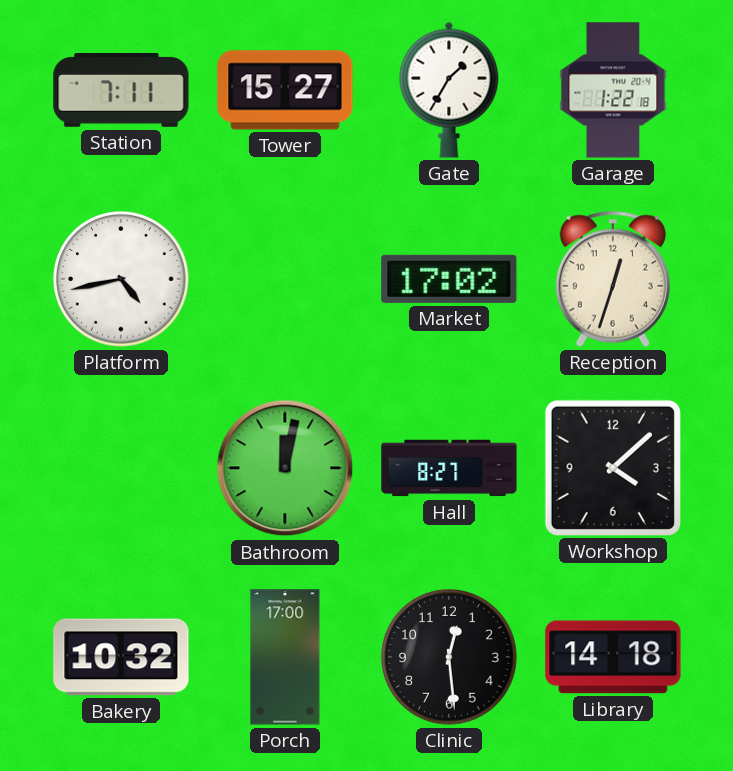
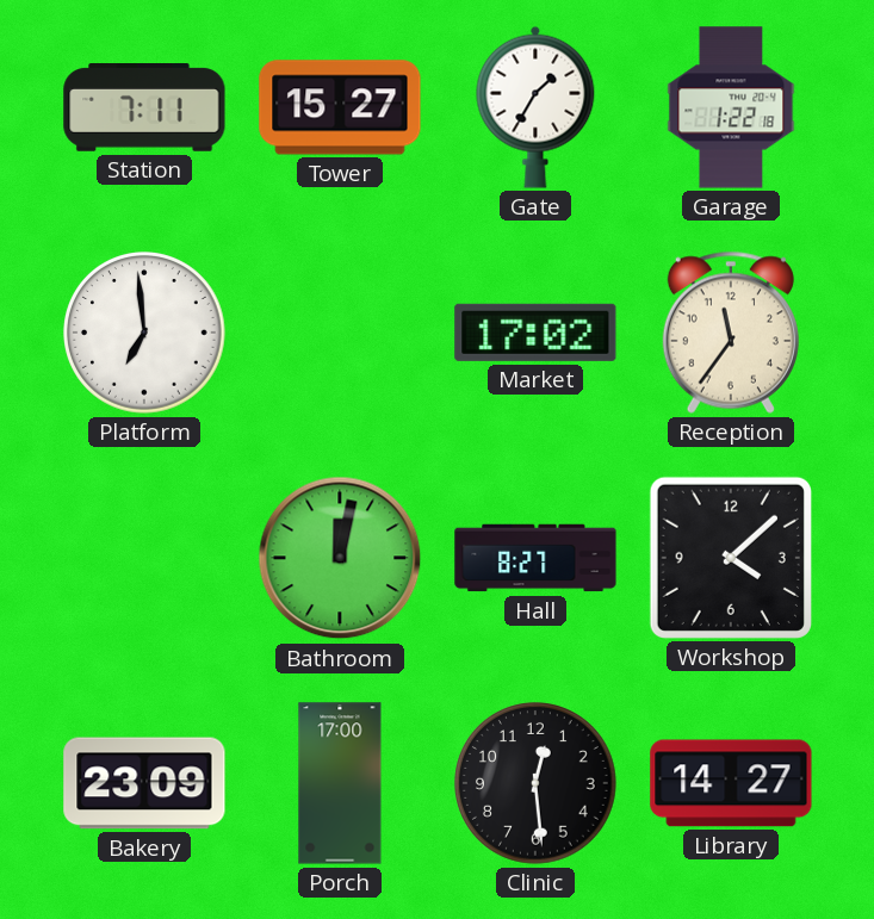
Platform: 4:43 -> 6:59 (145, 334)
Reception: 12:33 -> 11:36 (731, 333)
Bakery: 10:32 -> 23:09 (144, 783)
Library: 14:18 -> 14:27 (731, 783)
